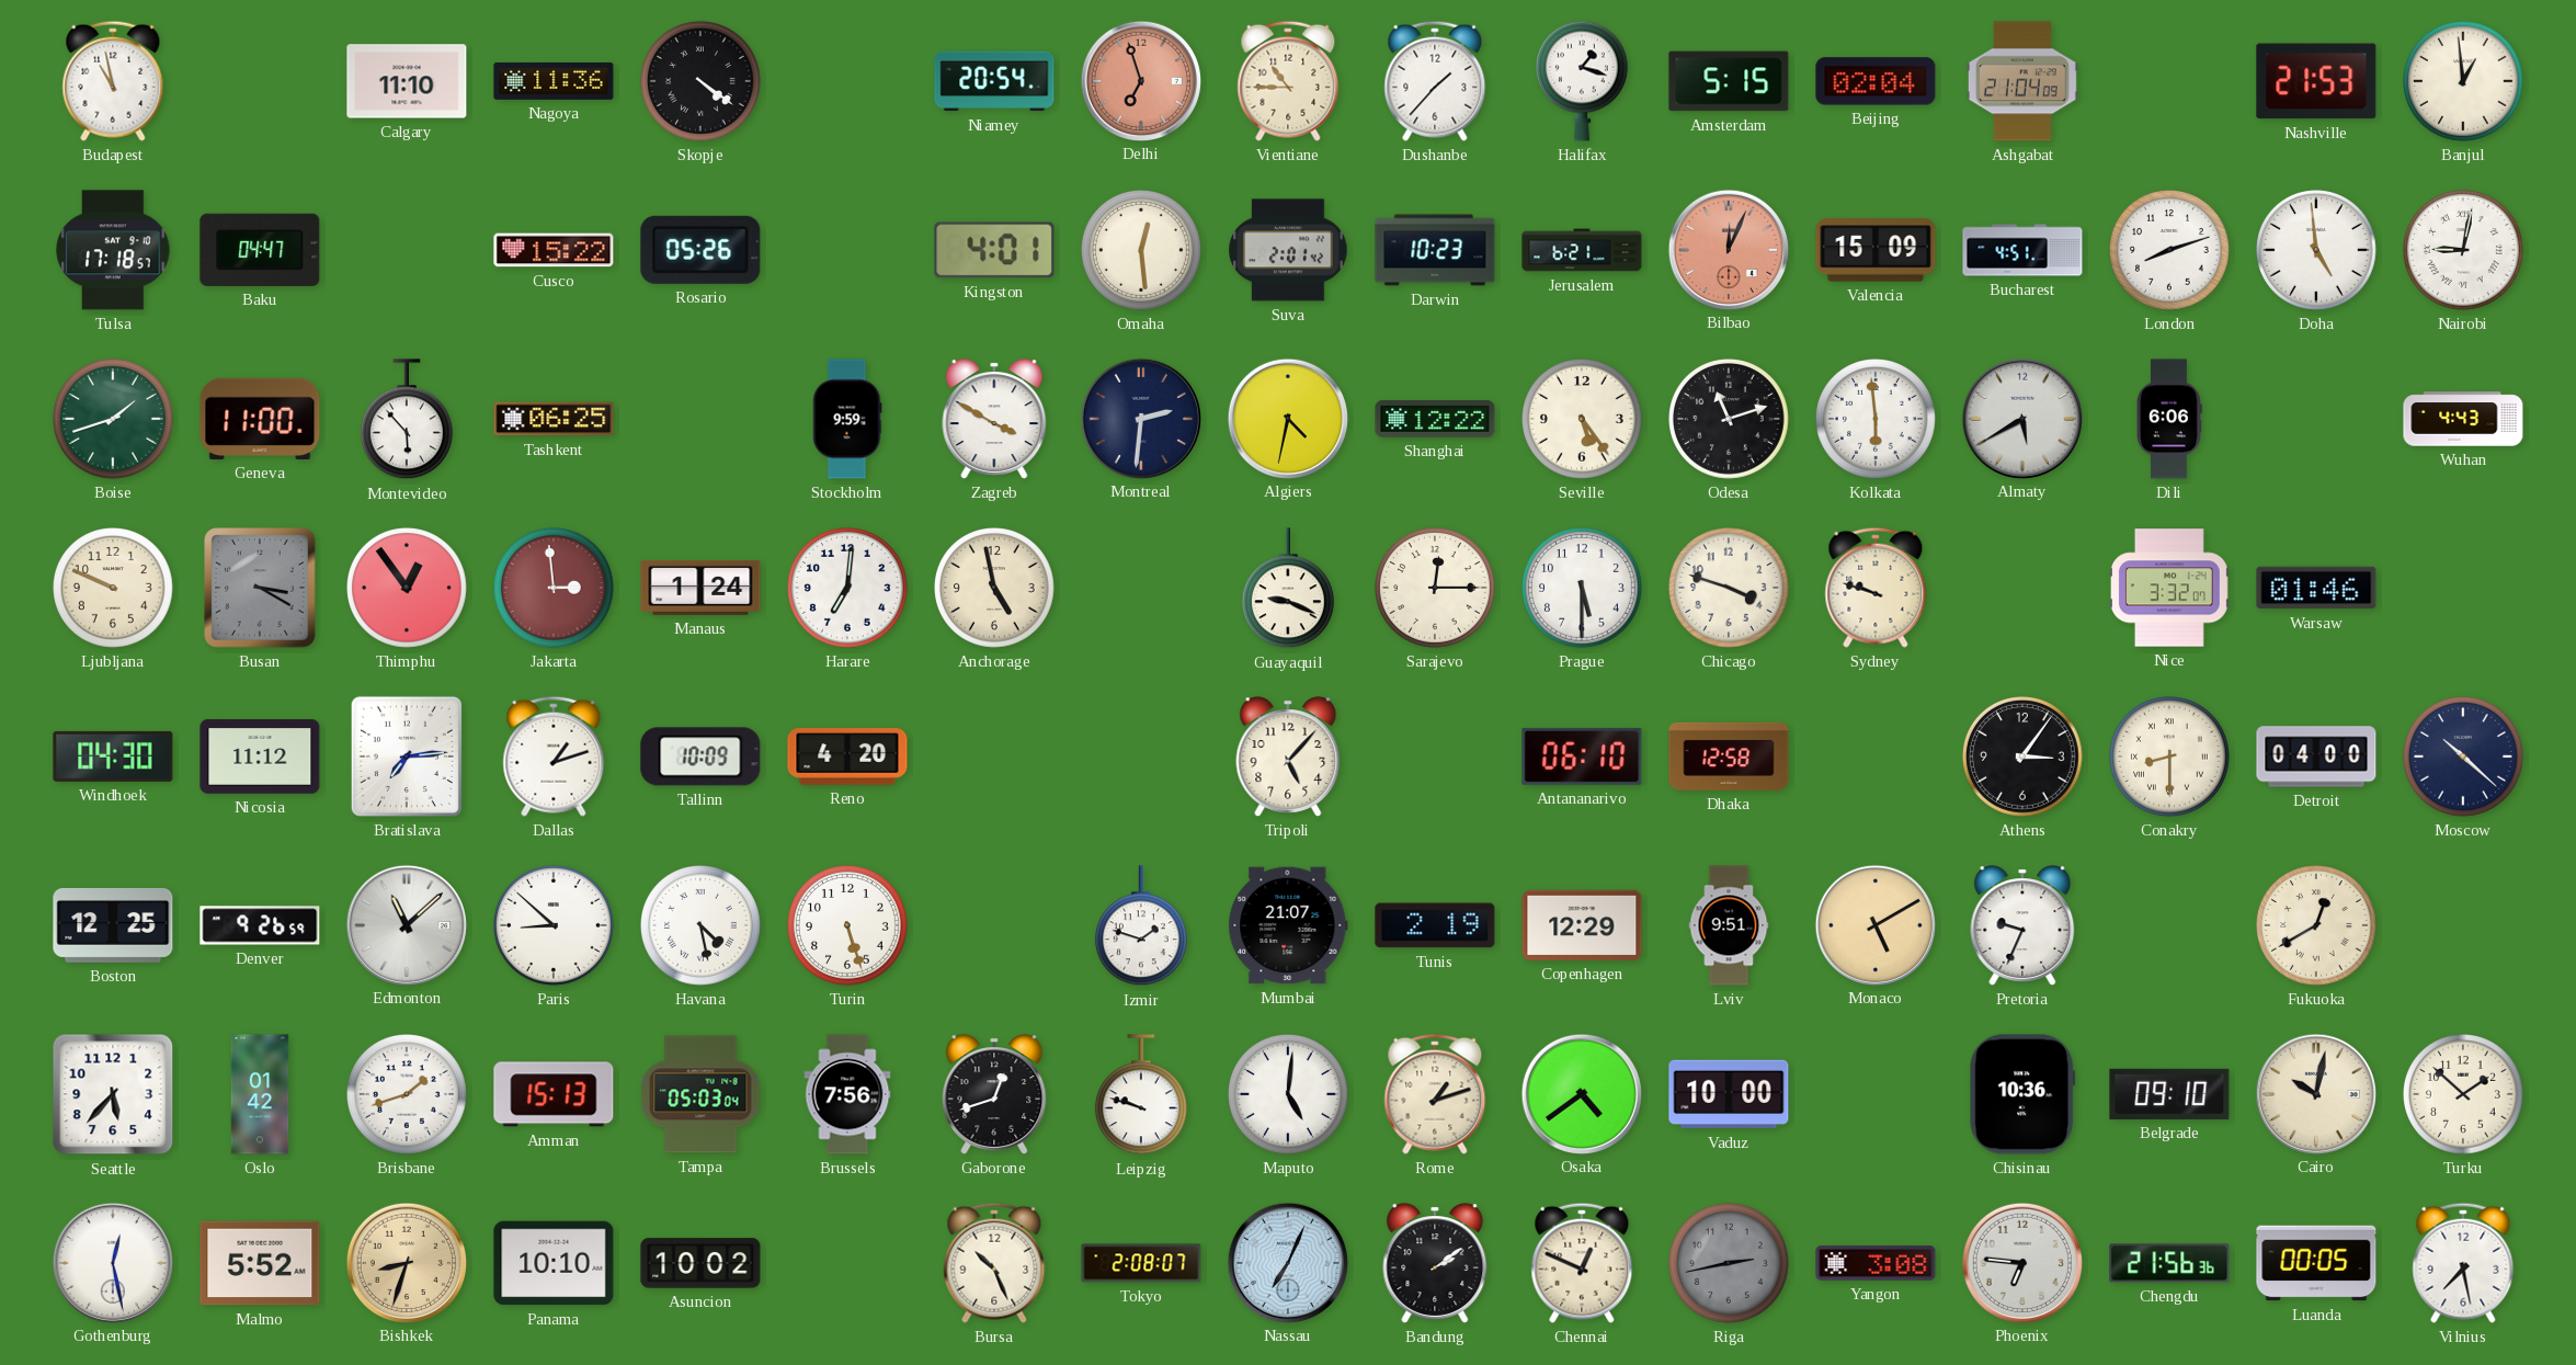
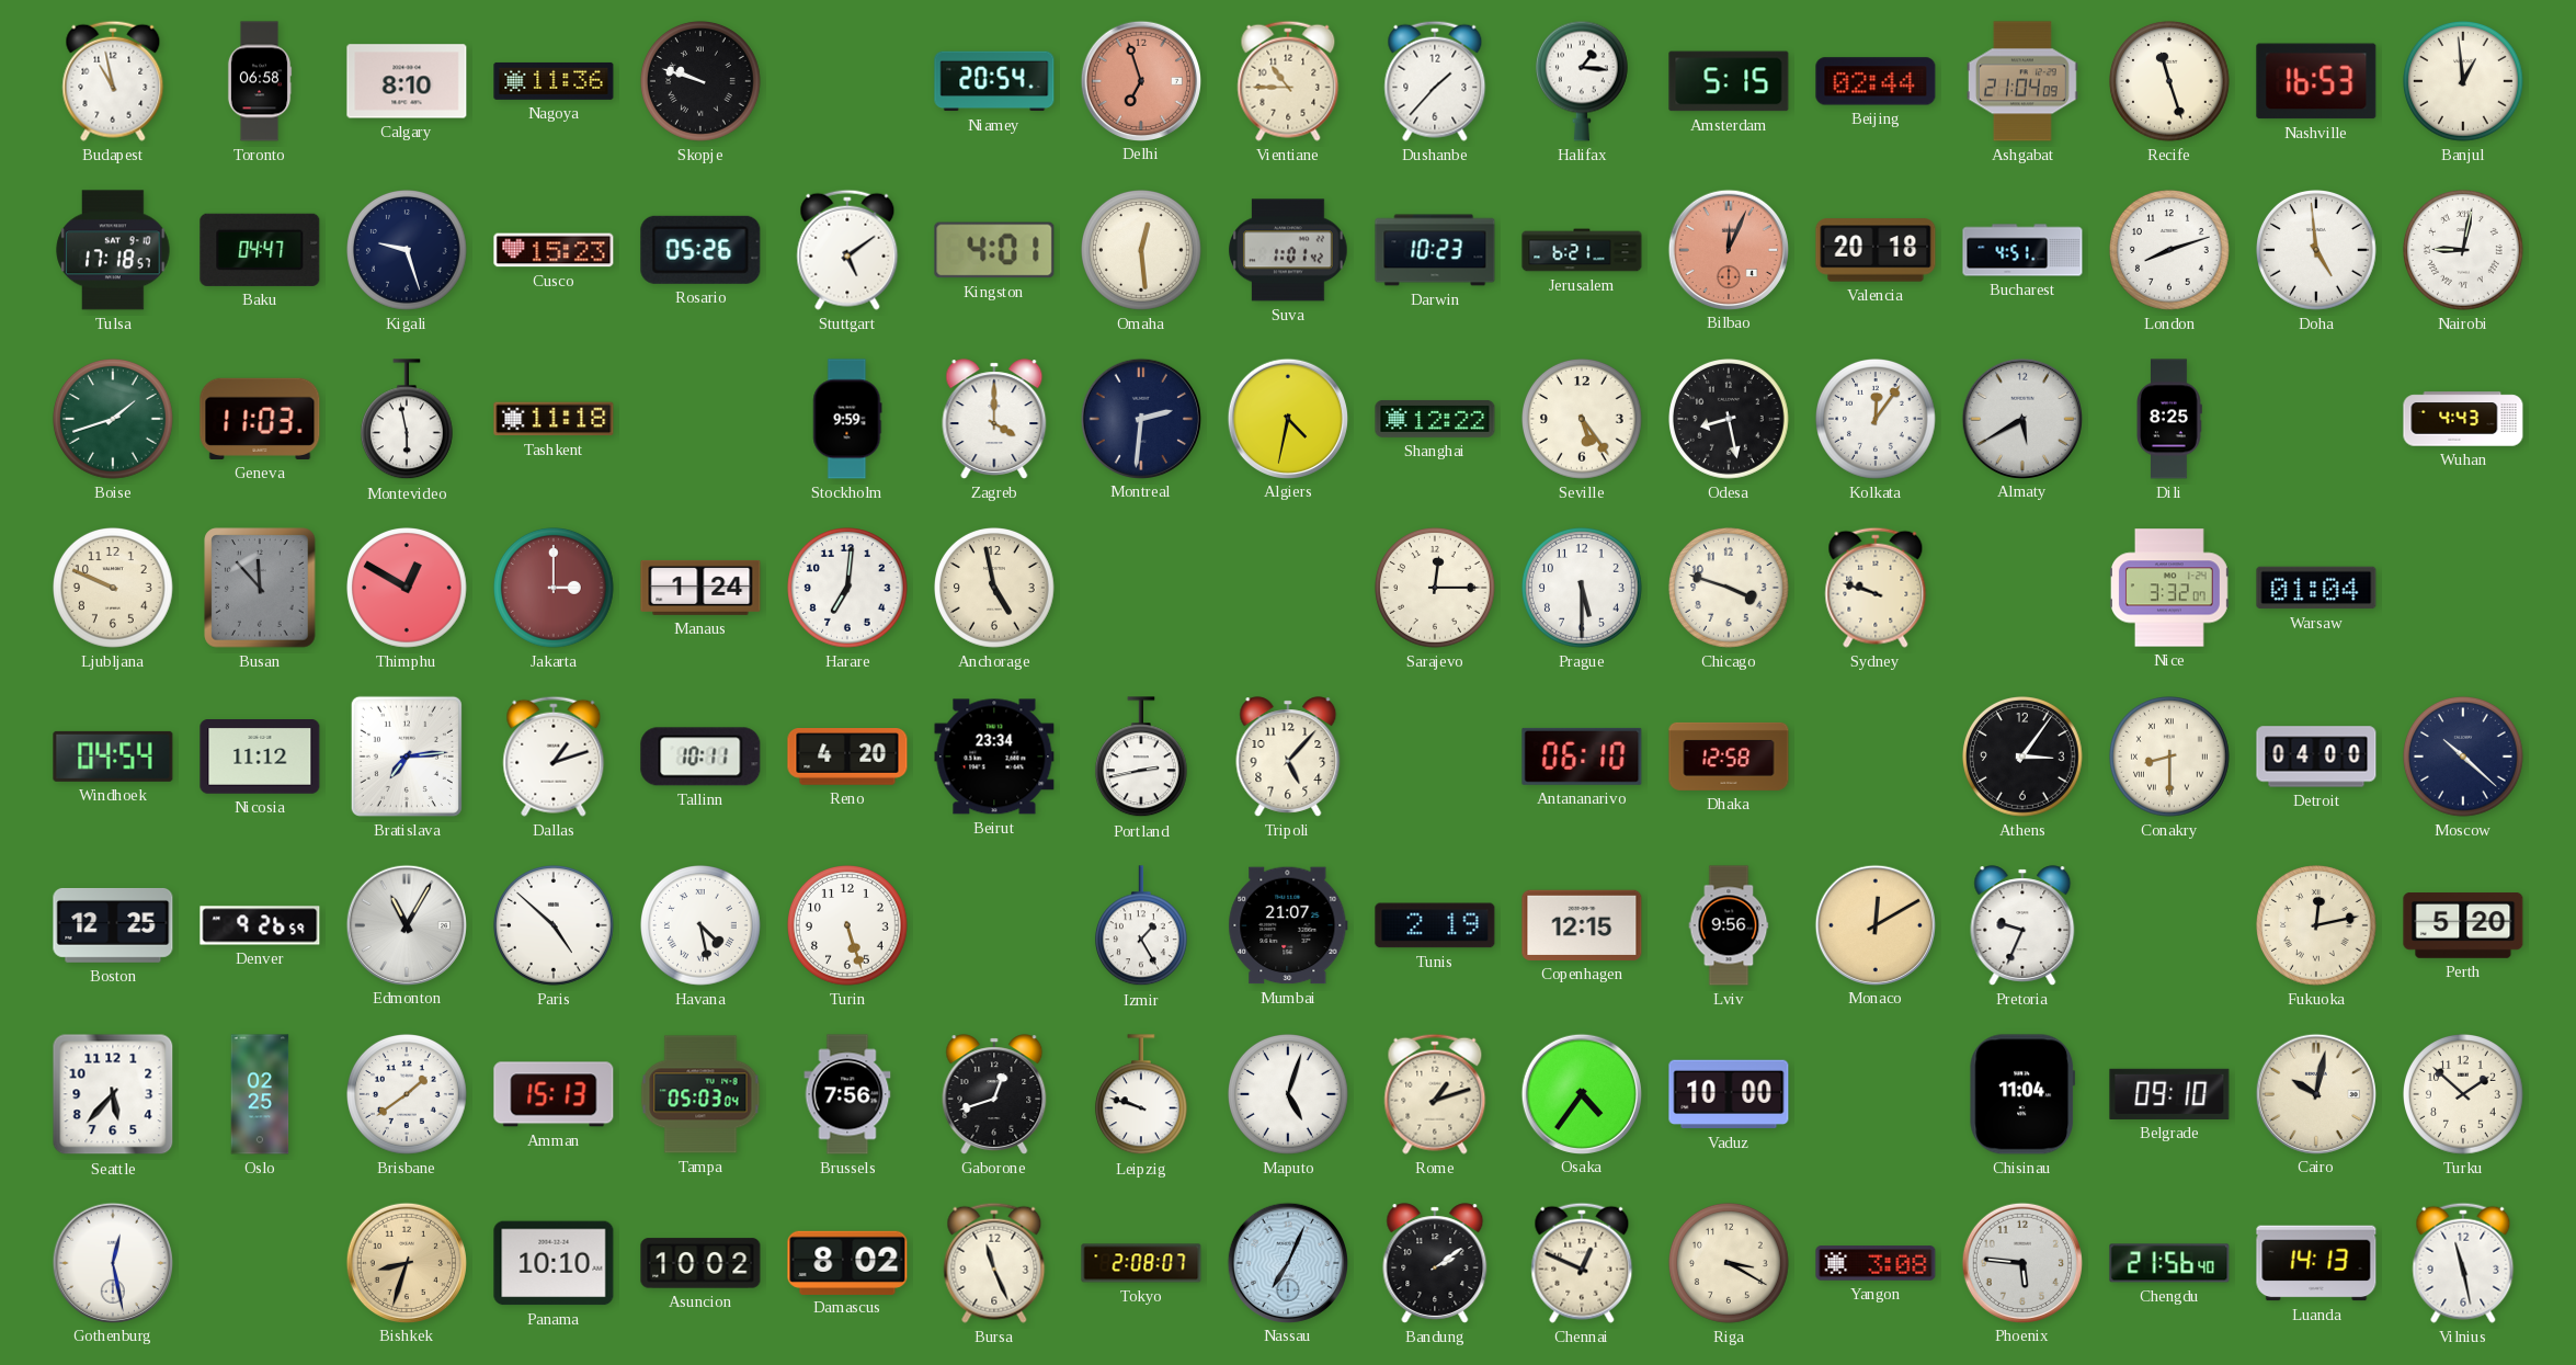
Toronto: none -> 06:58 (260, 81)
Calgary: 11:10 -> 8:10 (407, 81)
Skopje: 4:21 -> 9:48 (702, 82)
Halifax: 1:18 -> 1:16 (1582, 81)
Beijing: 02:04 -> 02:44 (1876, 81)
Recife: none -> 11:27 (2170, 82)
Nashville: 21:53 -> 16:53 (2316, 81)
Kigali: none -> 9:27 (408, 251)
Cusco: 15:22 -> 15:23 (554, 250)
Stuttgart: none -> 5:09 (847, 250)
Suva: 2:01 -> 1:01 (1288, 250)
Valencia: 15:09 -> 20:18 (1876, 250)
Geneva: 11:00 -> 11:03 (260, 419)
Montevideo: 5:53 -> 5:58 (407, 420)
Tashkent: 06:25 -> 11:18 (554, 419)
Zagreb: 3:50 -> 4:00 (994, 419)
Odesa: 11:12 -> 8:28 (1730, 420)
Kolkata: 5:59 -> 12:06 (1877, 420)
Dili: 6:06 -> 8:25 (2169, 419)
Busan: 3:20 -> 11:53 (260, 588)
Thimphu: 12:54 -> 12:50 (408, 589)
Jakarta: 2:59 -> 3:00 (555, 589)
Guayaquil: 9:19 -> none (1288, 589)
Warsaw: 01:46 -> 01:04 (2316, 588)
Windhoek: 04:30 -> 04:54 (113, 757)
Tallinn: 10:09 -> 10:11 (700, 757)
Beirut: none -> 23:34 (994, 757)
Portland: none -> 2:43 (1141, 758)
Edmonton: 11:08 -> 11:05 (406, 924)
Paris: 8:52 -> 4:52 (555, 926)
Izmir: 1:48 -> 1:25 (1141, 926)
Copenhagen: 12:29 -> 12:15 (1582, 925)
Lviv: 9:51 -> 9:56 (1729, 925)
Monaco: 5:10 -> 12:10 (1874, 924)
Fukuoka: 12:40 -> 12:13 (2317, 926)
Perth: none -> 5:20 (2463, 926)
Oslo: 01:42 -> 02:25 (260, 1094)
Brisbane: 1:42 -> 1:39 (408, 1095)
Maputo: 5:01 -> 5:03 (1289, 1095)
Osaka: 4:39 -> 4:36 (1581, 1093)
Chisinau: 10:36 -> 11:04 (2022, 1094)
Malmo: 5:52 -> none (260, 1263)
Damascus: none -> 8:02 (847, 1262)
Bursa: 10:26 -> 11:26 (994, 1263)
Riga: 2:43 -> 3:20 (1730, 1264)
Riga dial: grey -> cream (1730, 1264)
Phoenix: 6:46 -> 5:46 (2021, 1262)
Chengdu: 21:56:36 -> 21:56:40 (2169, 1263)
Luanda: 00:05 -> 14:13 (2316, 1263)
Vilnius: 7:28 -> 11:28 (2463, 1263)
